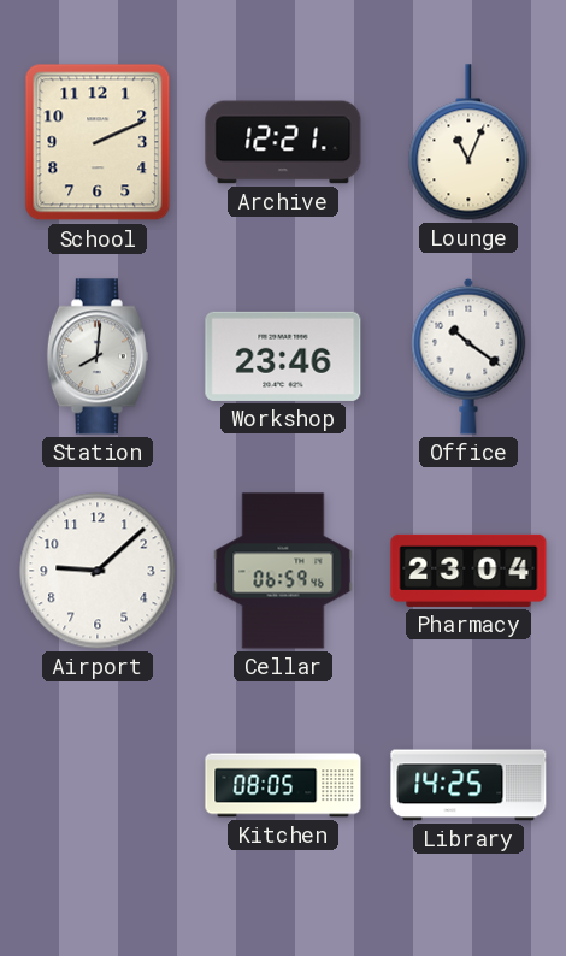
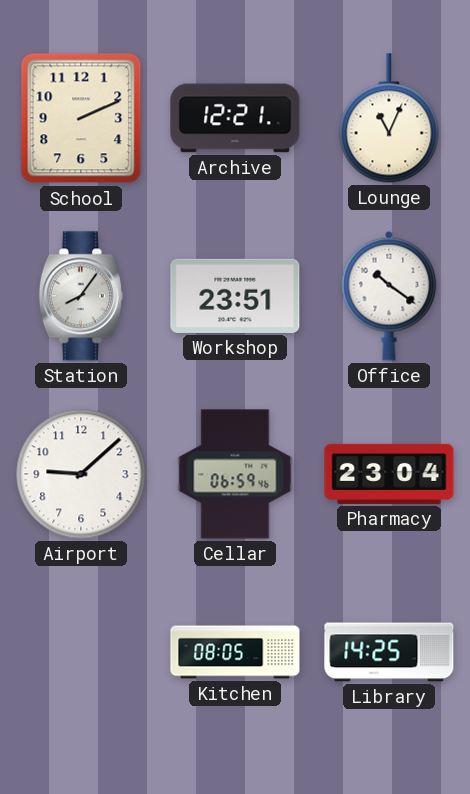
Station: 8:01 -> 8:06 (81, 296)
Workshop: 23:46 -> 23:51 (235, 296)
